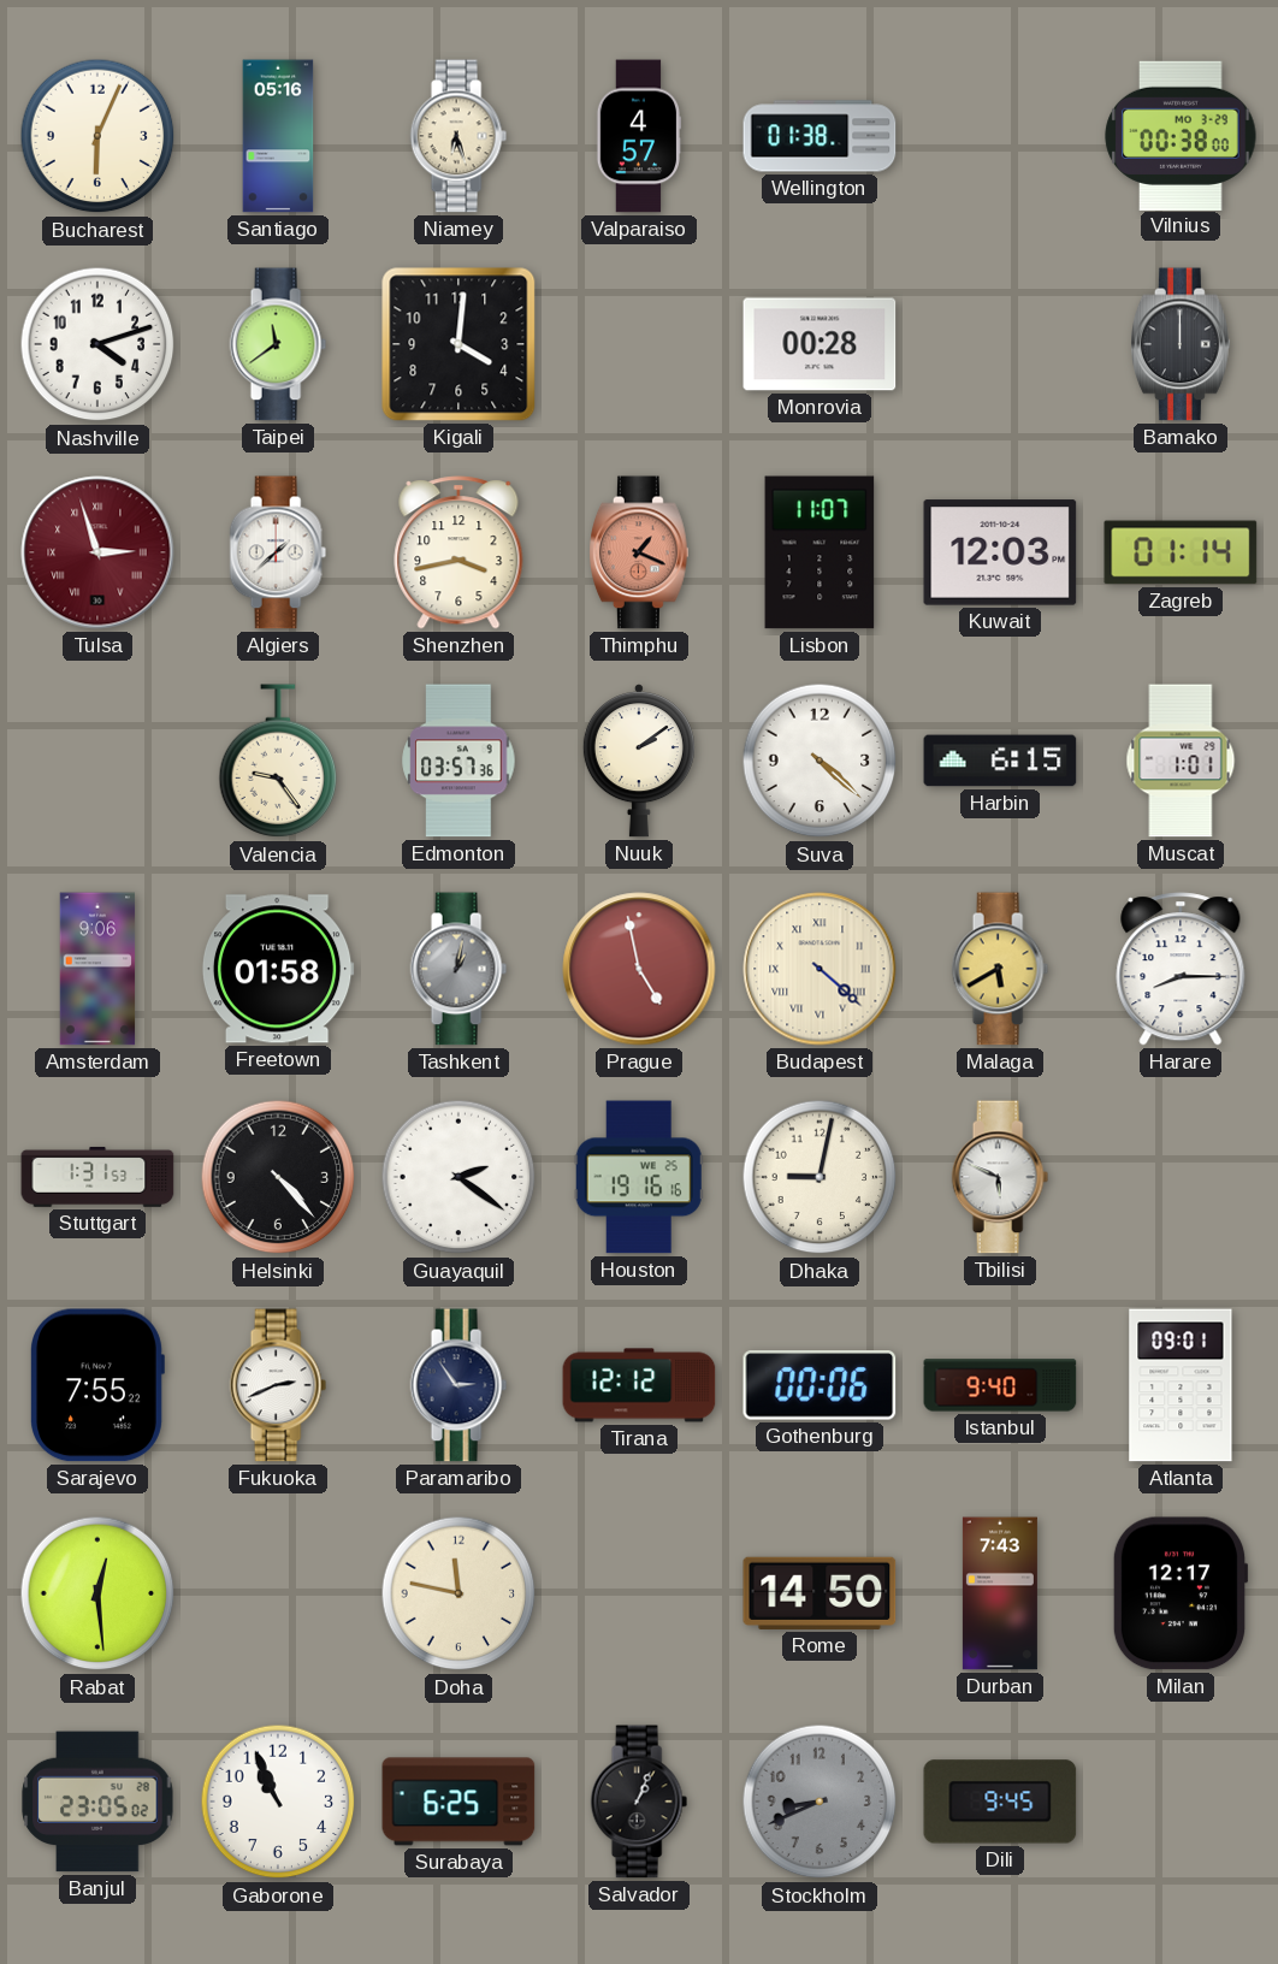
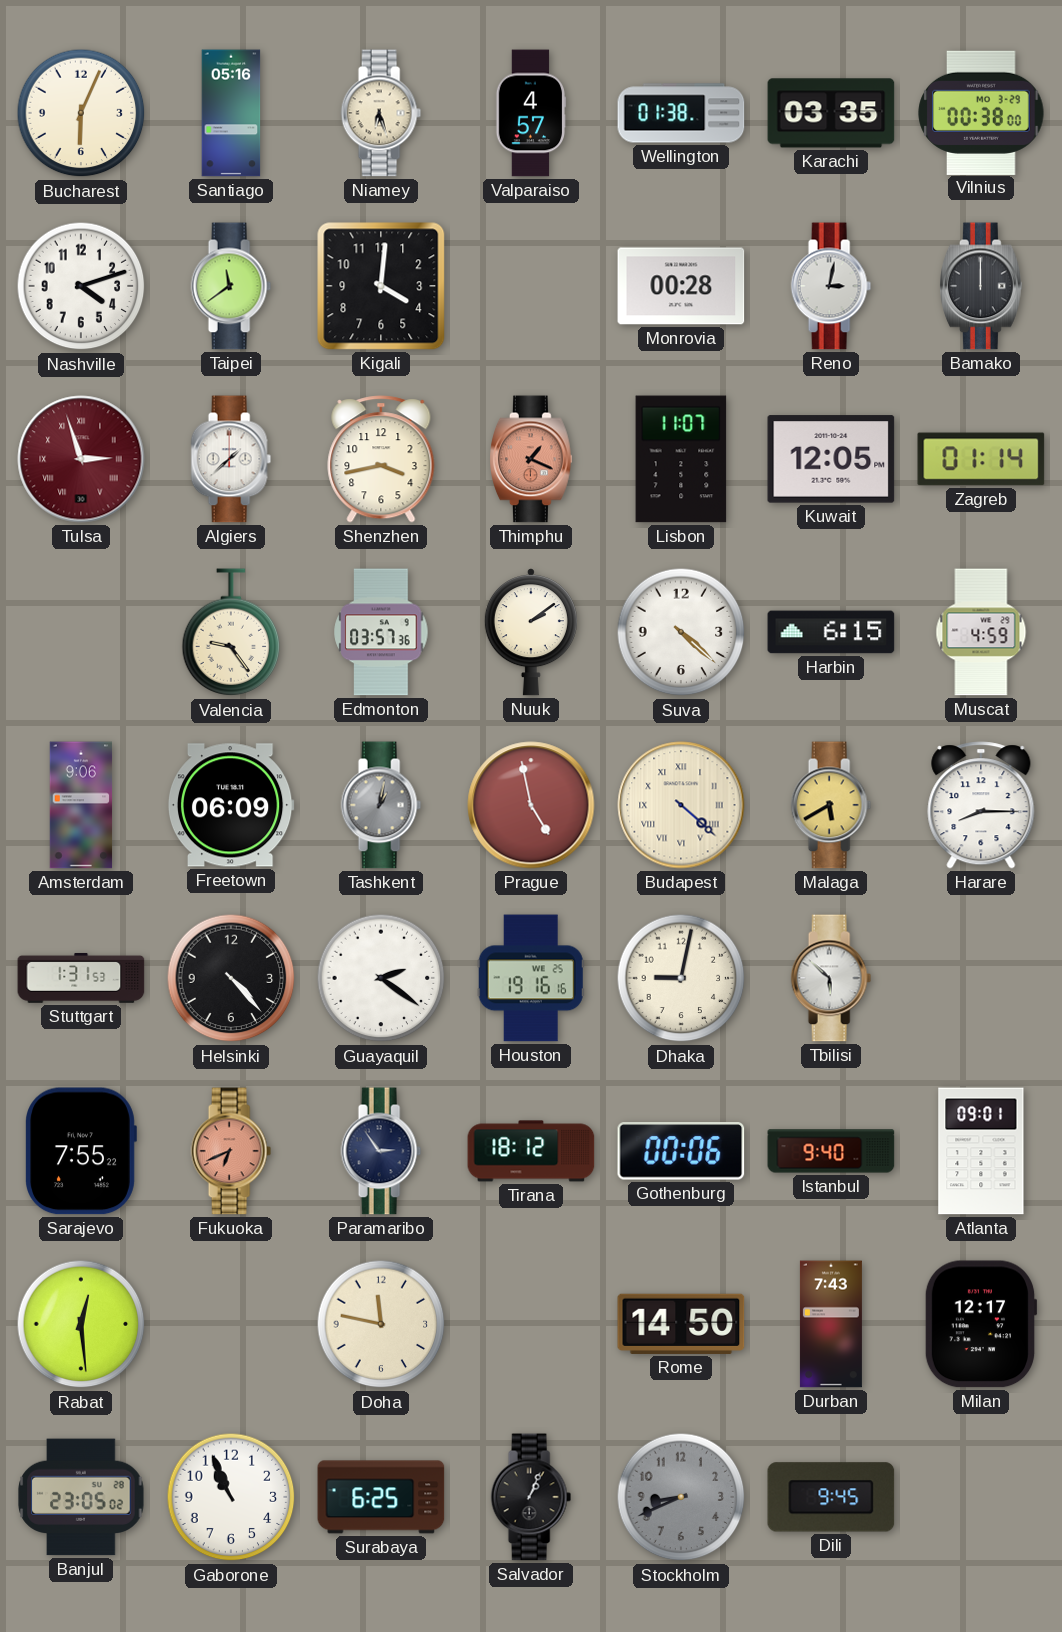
Karachi: none -> 03:35 (831, 113)
Reno: none -> 3:02 (831, 286)
Kuwait: 12:03 -> 12:05 (831, 459)
Muscat: 1:01 -> 4:59 (981, 632)
Freetown: 01:58 -> 06:09 (231, 805)
Tbilisi: 5:49 -> 5:52 (831, 978)
Fukuoka: 2:41 -> 6:41 (231, 1151)
Fukuoka dial: white -> salmon (231, 1151)
Tirana: 12:12 -> 18:12 (531, 1151)
